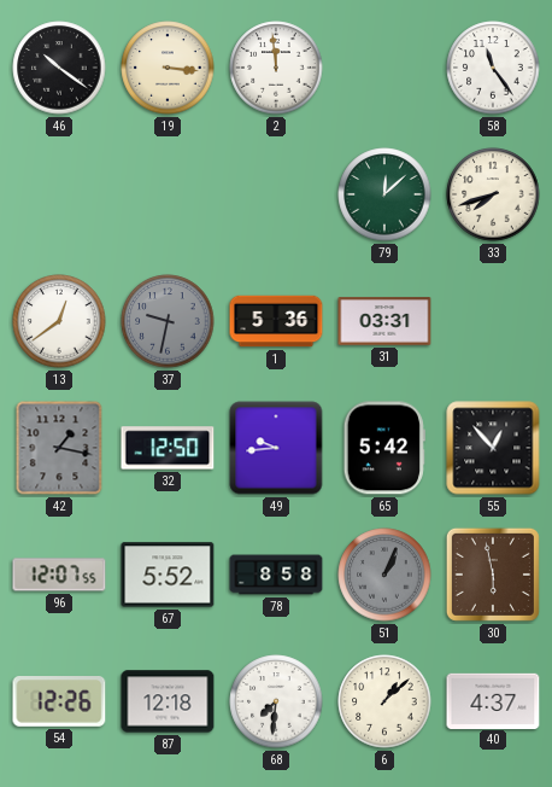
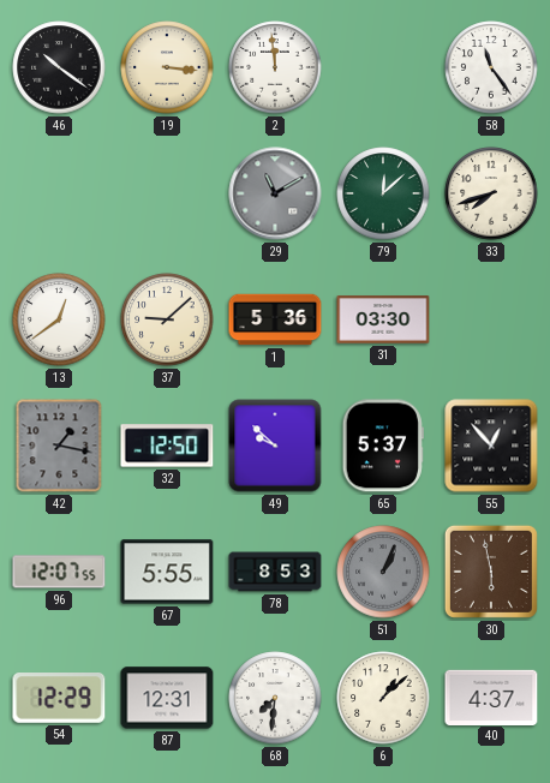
29: none -> 11:10 (275, 193)
37: 9:32 -> 9:08 (167, 319)
37 dial: grey -> cream (167, 319)
31: 03:31 -> 03:30 (383, 319)
49: 9:44 -> 9:52 (275, 446)
65: 5:42 -> 5:37 (383, 446)
67: 5:52 -> 5:55 (167, 572)
78: 8:58 -> 8:53 (275, 572)
54: 12:26 -> 12:29 (59, 699)
87: 12:18 -> 12:31 (167, 698)
